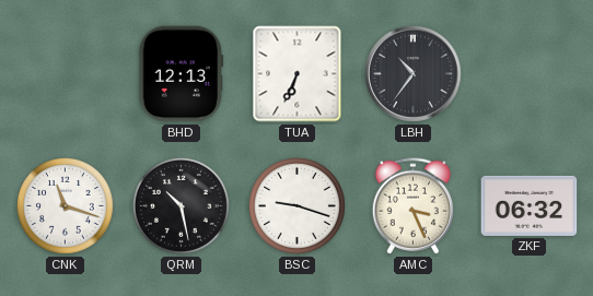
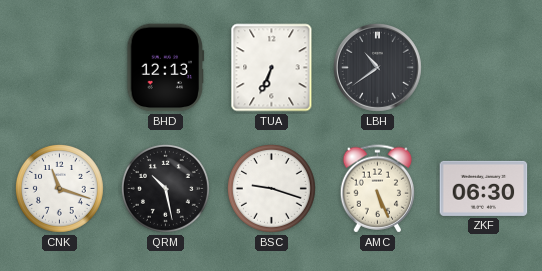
LBH: 10:36 -> 10:39 (377, 67)
AMC: 3:26 -> 5:26 (377, 189)
ZKF: 06:32 -> 06:30 (484, 188)
